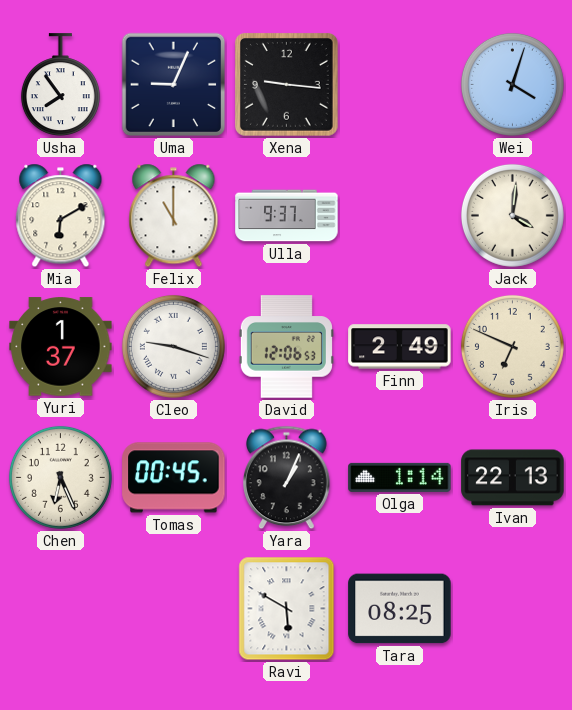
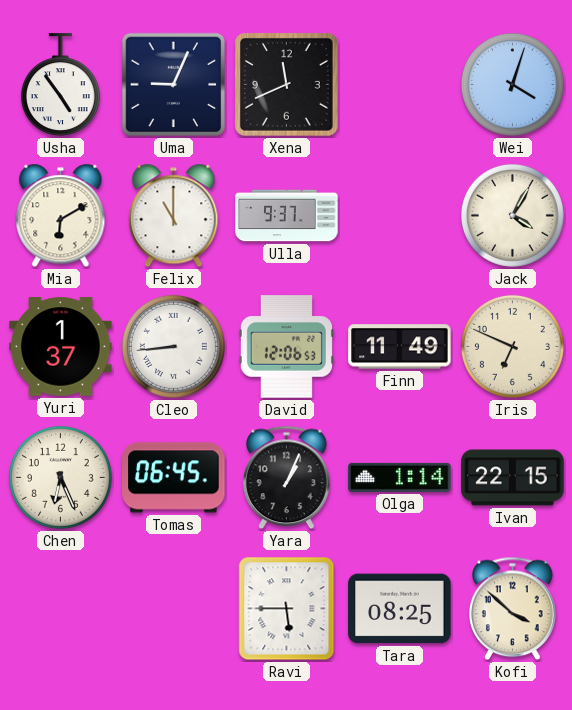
Usha: 7:54 -> 4:54 (60, 85)
Xena: 9:16 -> 11:41 (286, 84)
Jack: 4:01 -> 4:05 (512, 215)
Cleo: 9:18 -> 8:44 (173, 346)
Finn: 2:49 -> 11:49 (400, 347)
Tomas: 00:45 -> 06:45 (174, 478)
Ivan: 22:13 -> 22:15 (513, 478)
Ravi: 5:50 -> 5:45 (287, 609)
Kofi: none -> 3:52 (513, 609)
